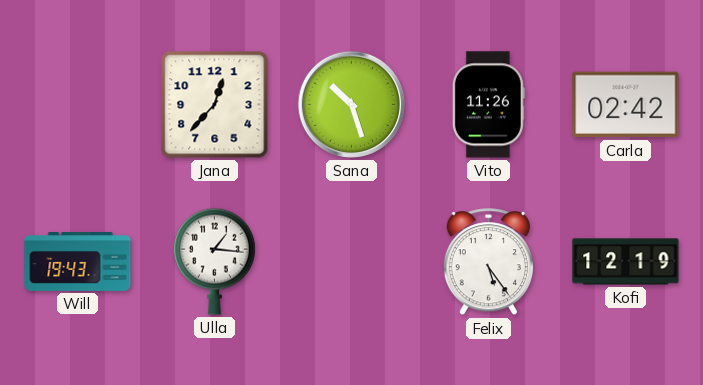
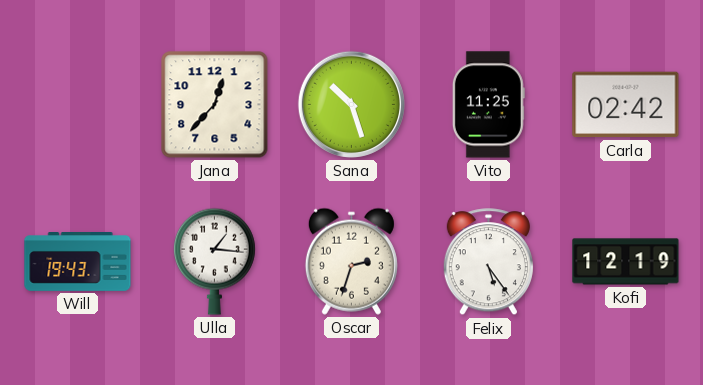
Vito: 11:26 -> 11:25 (488, 105)
Oscar: none -> 2:33 (351, 261)
